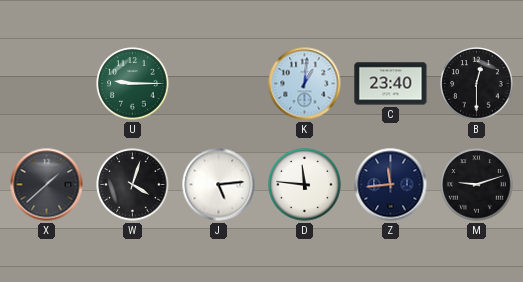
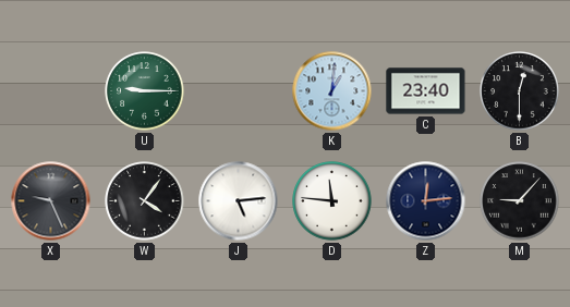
X: 1:38 -> 9:26 (51, 201)
W: 4:03 -> 4:06 (145, 201)
Z: 11:44 -> 12:14 (426, 201)
M: 9:12 -> 9:07 (520, 201)
